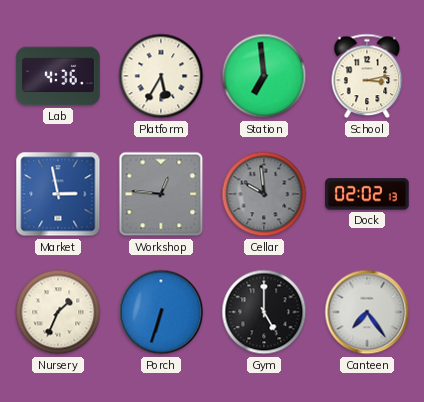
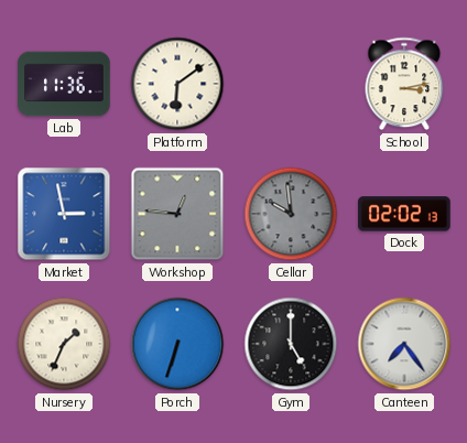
Lab: 4:36 -> 11:36 (64, 84)
Platform: 5:35 -> 6:09 (177, 84)
Station: 6:59 -> none (264, 76)
